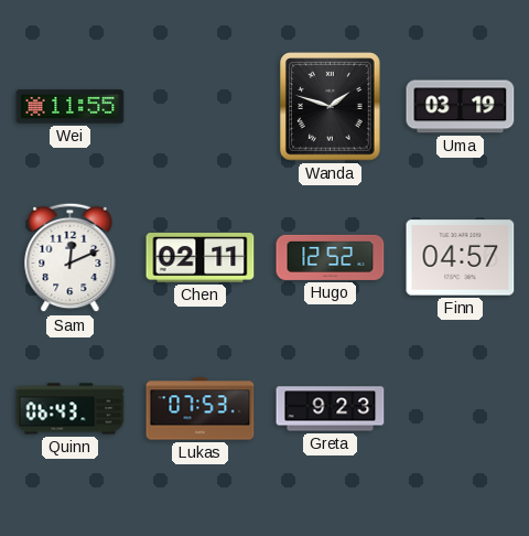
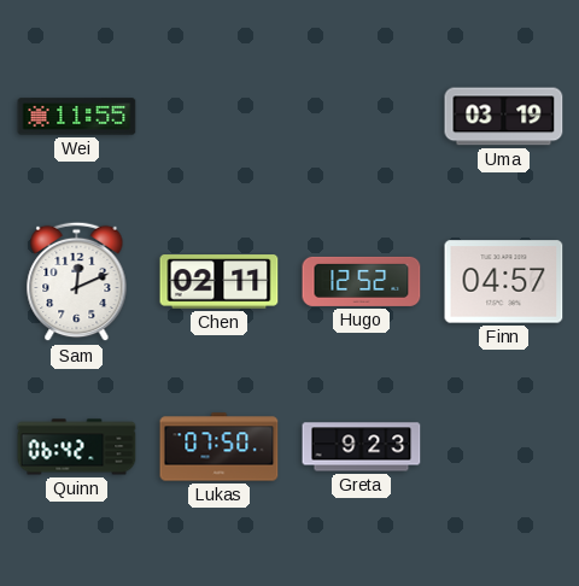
Wanda: 1:48 -> none (331, 107)
Quinn: 06:43 -> 06:42 (77, 447)
Lukas: 07:53 -> 07:50 (220, 447)
